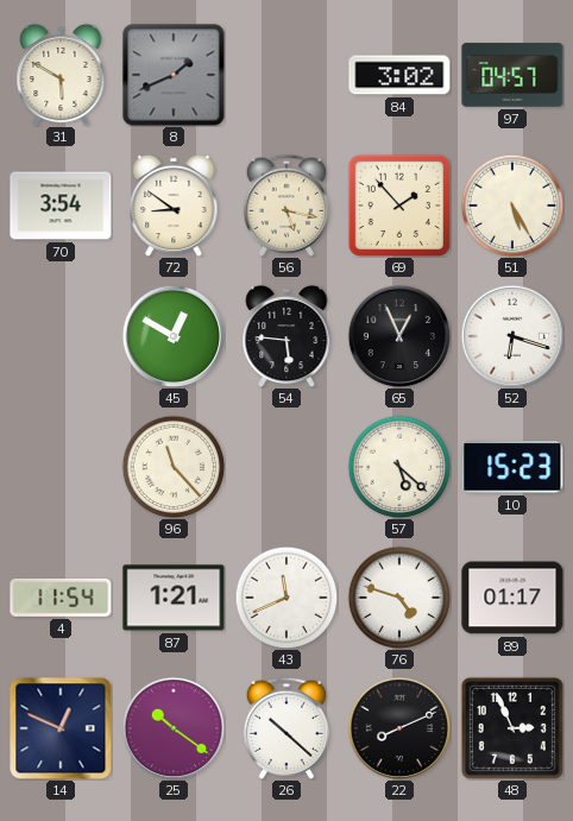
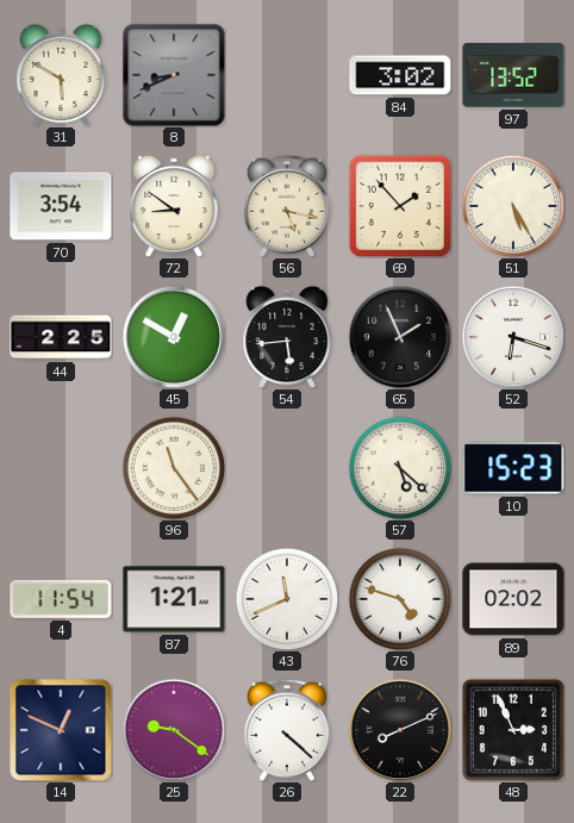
8: 1:41 -> 8:41 (174, 75)
97: 04:57 -> 13:52 (513, 75)
44: none -> 2:25 (61, 337)
54: 5:46 -> 5:44 (287, 337)
65: 12:56 -> 1:56 (400, 337)
96: 11:23 -> 11:24 (174, 468)
89: 01:17 -> 02:02 (513, 599)
25: 10:21 -> 9:21 (174, 730)
26: 10:22 -> 4:22 (286, 730)
